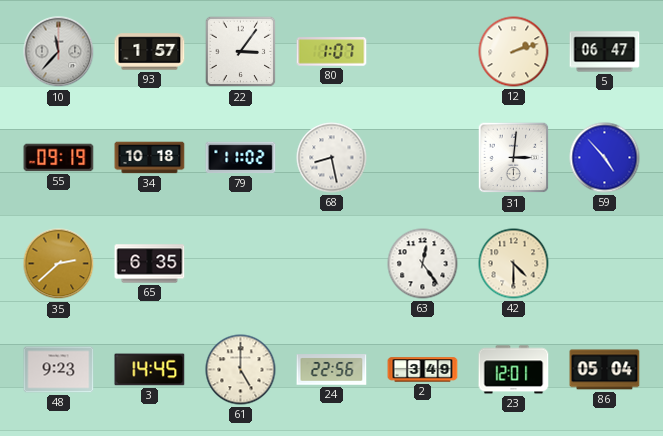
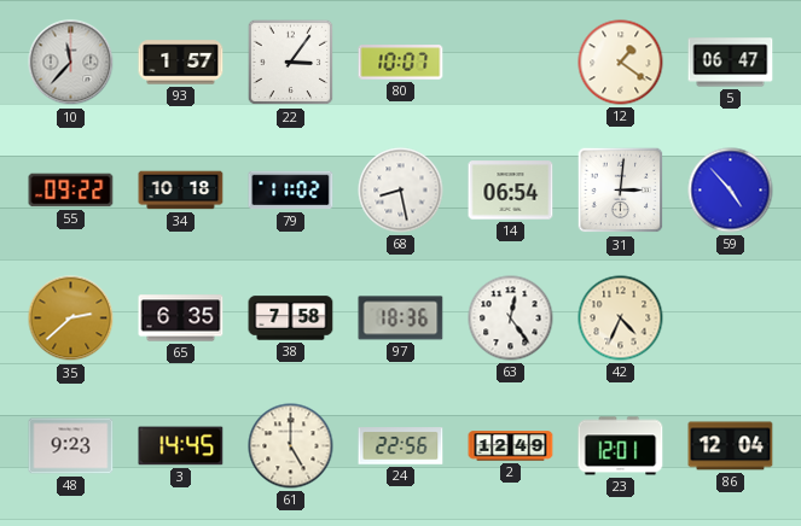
80: 1:07 -> 10:07 (401, 63)
12: 2:12 -> 1:21 (621, 63)
55: 09:19 -> 09:22 (71, 191)
14: none -> 06:54 (511, 191)
38: none -> 7:58 (291, 318)
97: none -> 18:36 (401, 318)
42: 4:30 -> 4:34 (621, 318)
2: 3:49 -> 12:49 (511, 446)
86: 05:04 -> 12:04 (731, 446)
